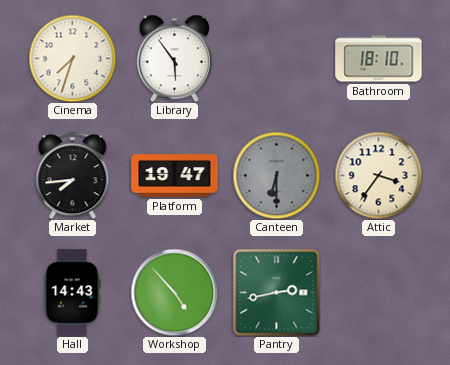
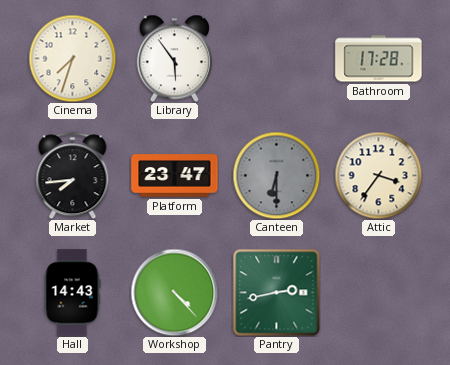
Bathroom: 18:10 -> 17:28 (379, 59)
Platform: 19:47 -> 23:47 (175, 176)
Workshop: 4:53 -> 4:23 (174, 292)
